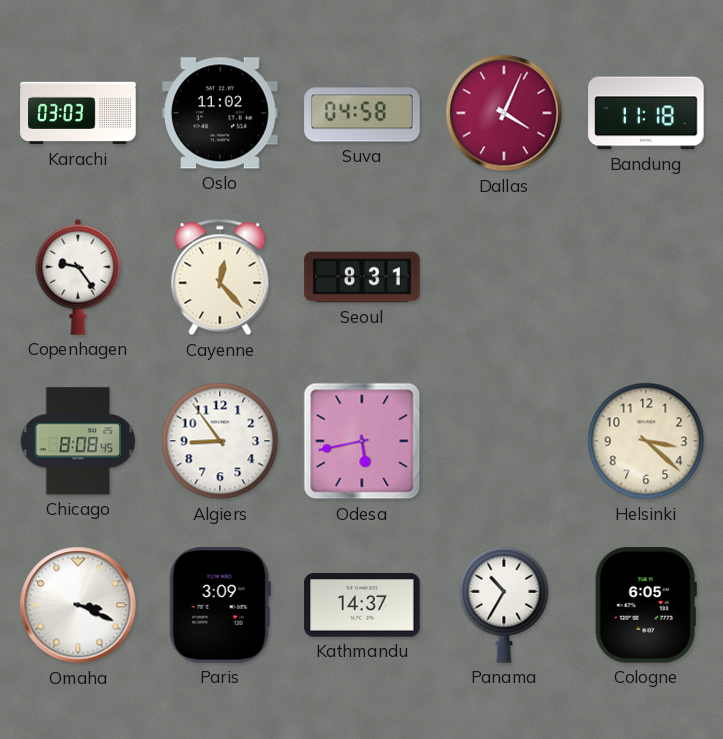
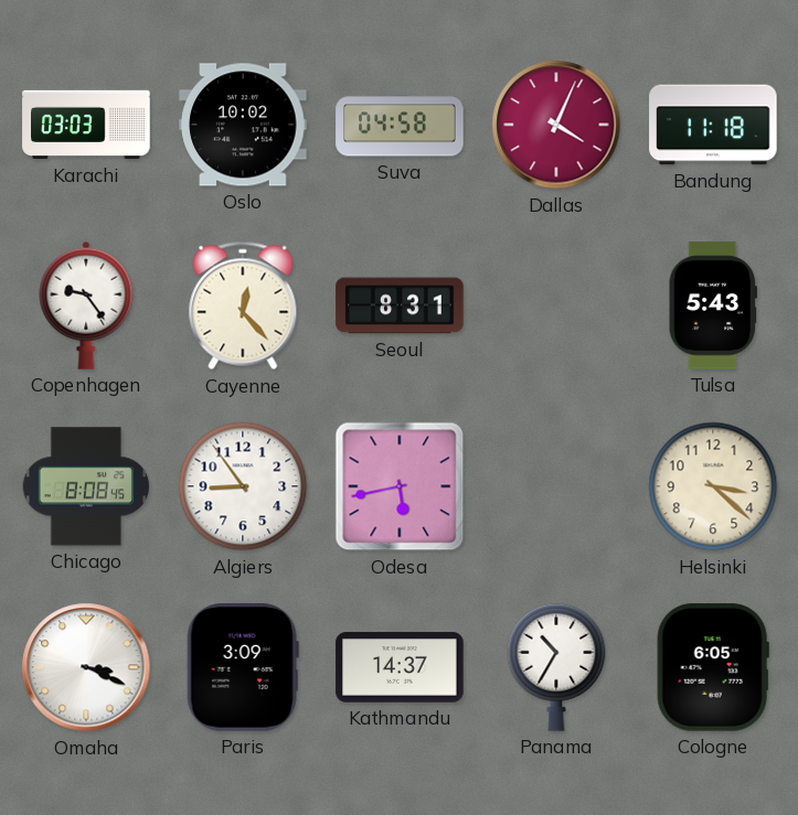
Oslo: 11:02 -> 10:02 (243, 125)
Tulsa: none -> 5:43 (712, 305)
